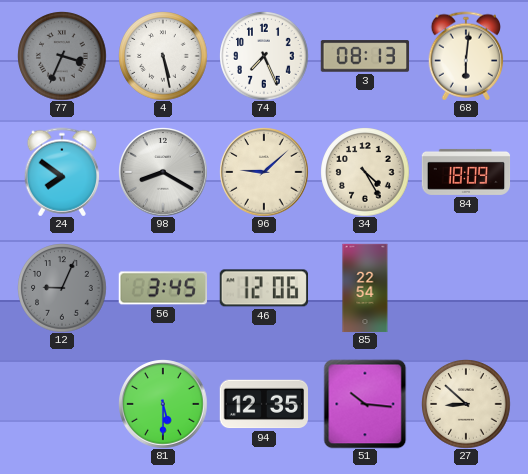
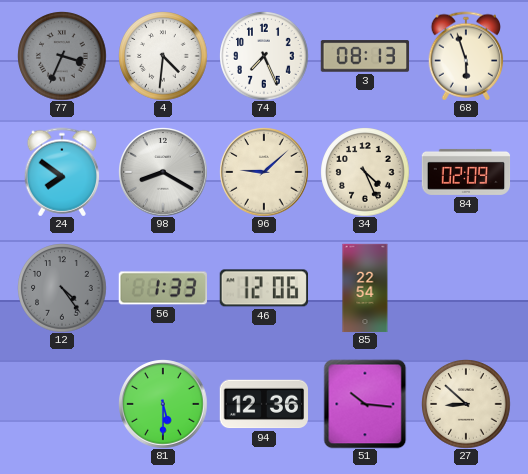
4: 5:28 -> 4:31 (163, 56)
68: 6:01 -> 5:57 (466, 56)
34: 4:25 -> 4:26 (365, 172)
84: 18:09 -> 02:09 (466, 172)
12: 9:04 -> 4:24 (62, 288)
56: 3:45 -> 1:33 (162, 288)
94: 12:35 -> 12:36 (263, 404)
